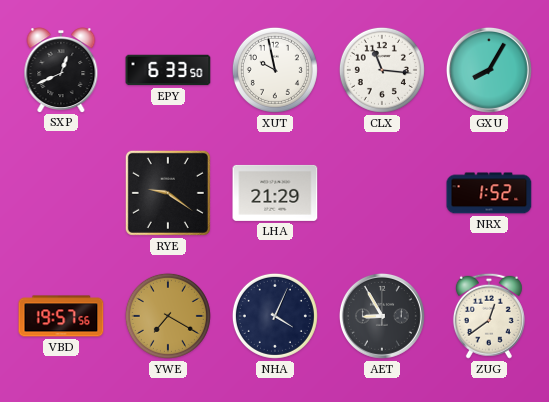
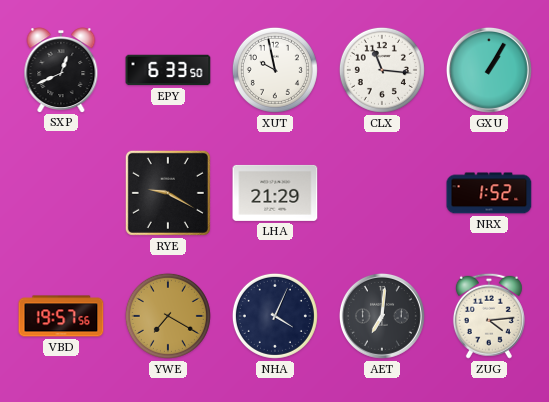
GXU: 8:05 -> 1:05 (489, 70)
RYE: 9:21 -> 9:20 (168, 193)
AET: 8:55 -> 7:01 (382, 316)
ZUG: 12:39 -> 4:14 (489, 316)
